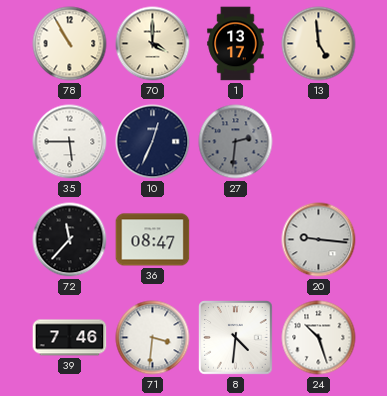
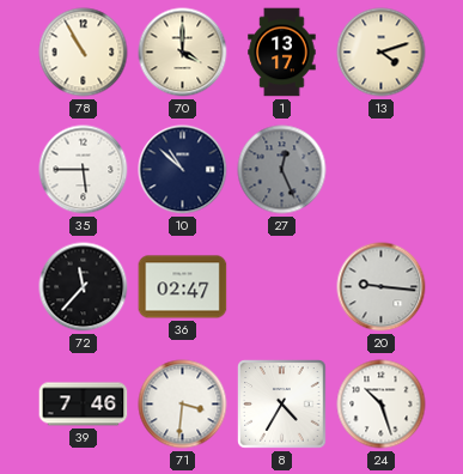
13: 4:59 -> 4:12 (382, 53)
10: 12:34 -> 10:52 (183, 170)
27: 2:31 -> 12:26 (282, 170)
36: 08:47 -> 02:47 (183, 287)
8: 4:31 -> 4:35 (282, 405)
